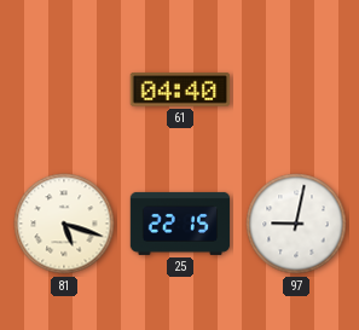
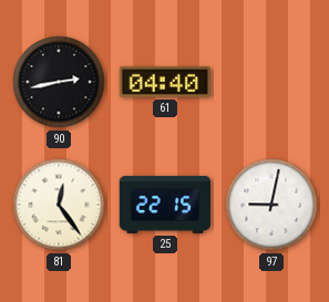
90: none -> 2:43 (59, 82)
81: 5:18 -> 12:24 (59, 205)
